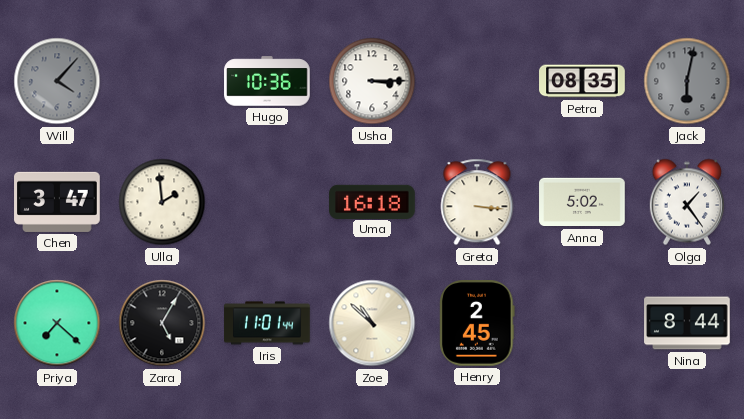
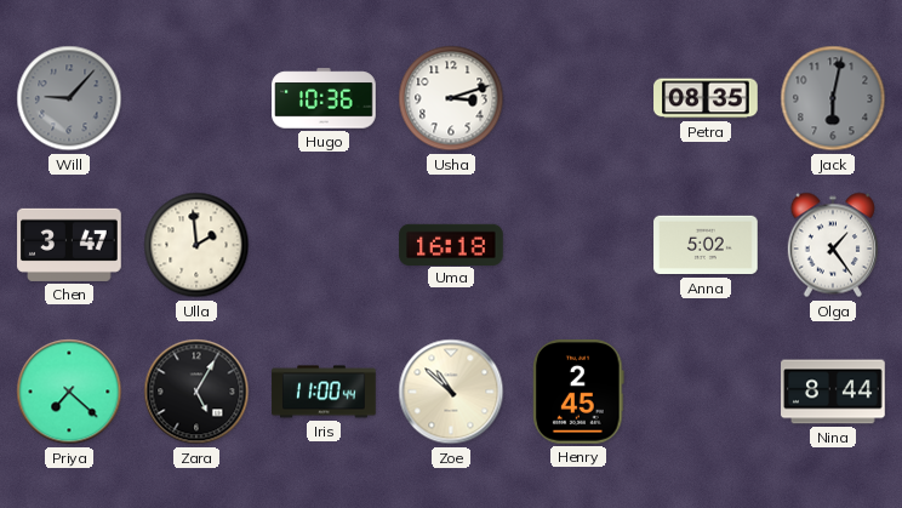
Will: 4:07 -> 9:07 (69, 98)
Usha: 3:15 -> 3:12 (451, 98)
Greta: 3:16 -> none (477, 202)
Iris: 11:01 -> 11:00 (324, 392)
